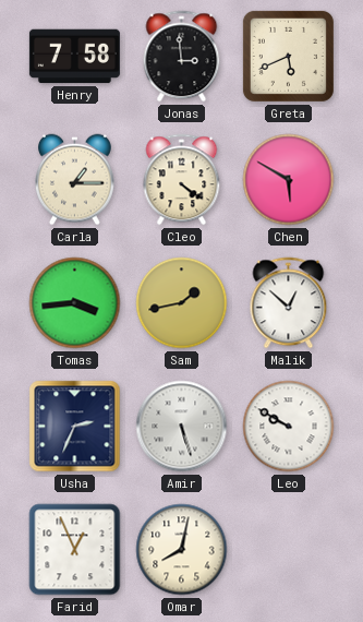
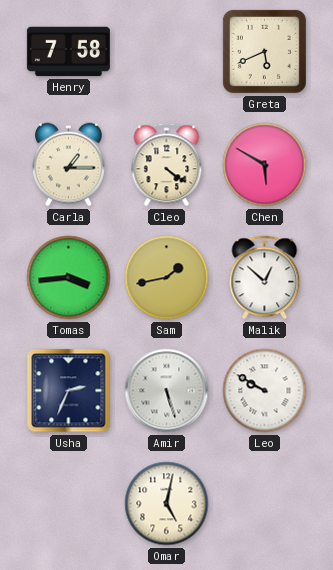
Jonas: 2:59 -> none (182, 57)
Farid: 12:56 -> none (75, 550)
Omar: 8:02 -> 5:02 (167, 504)
